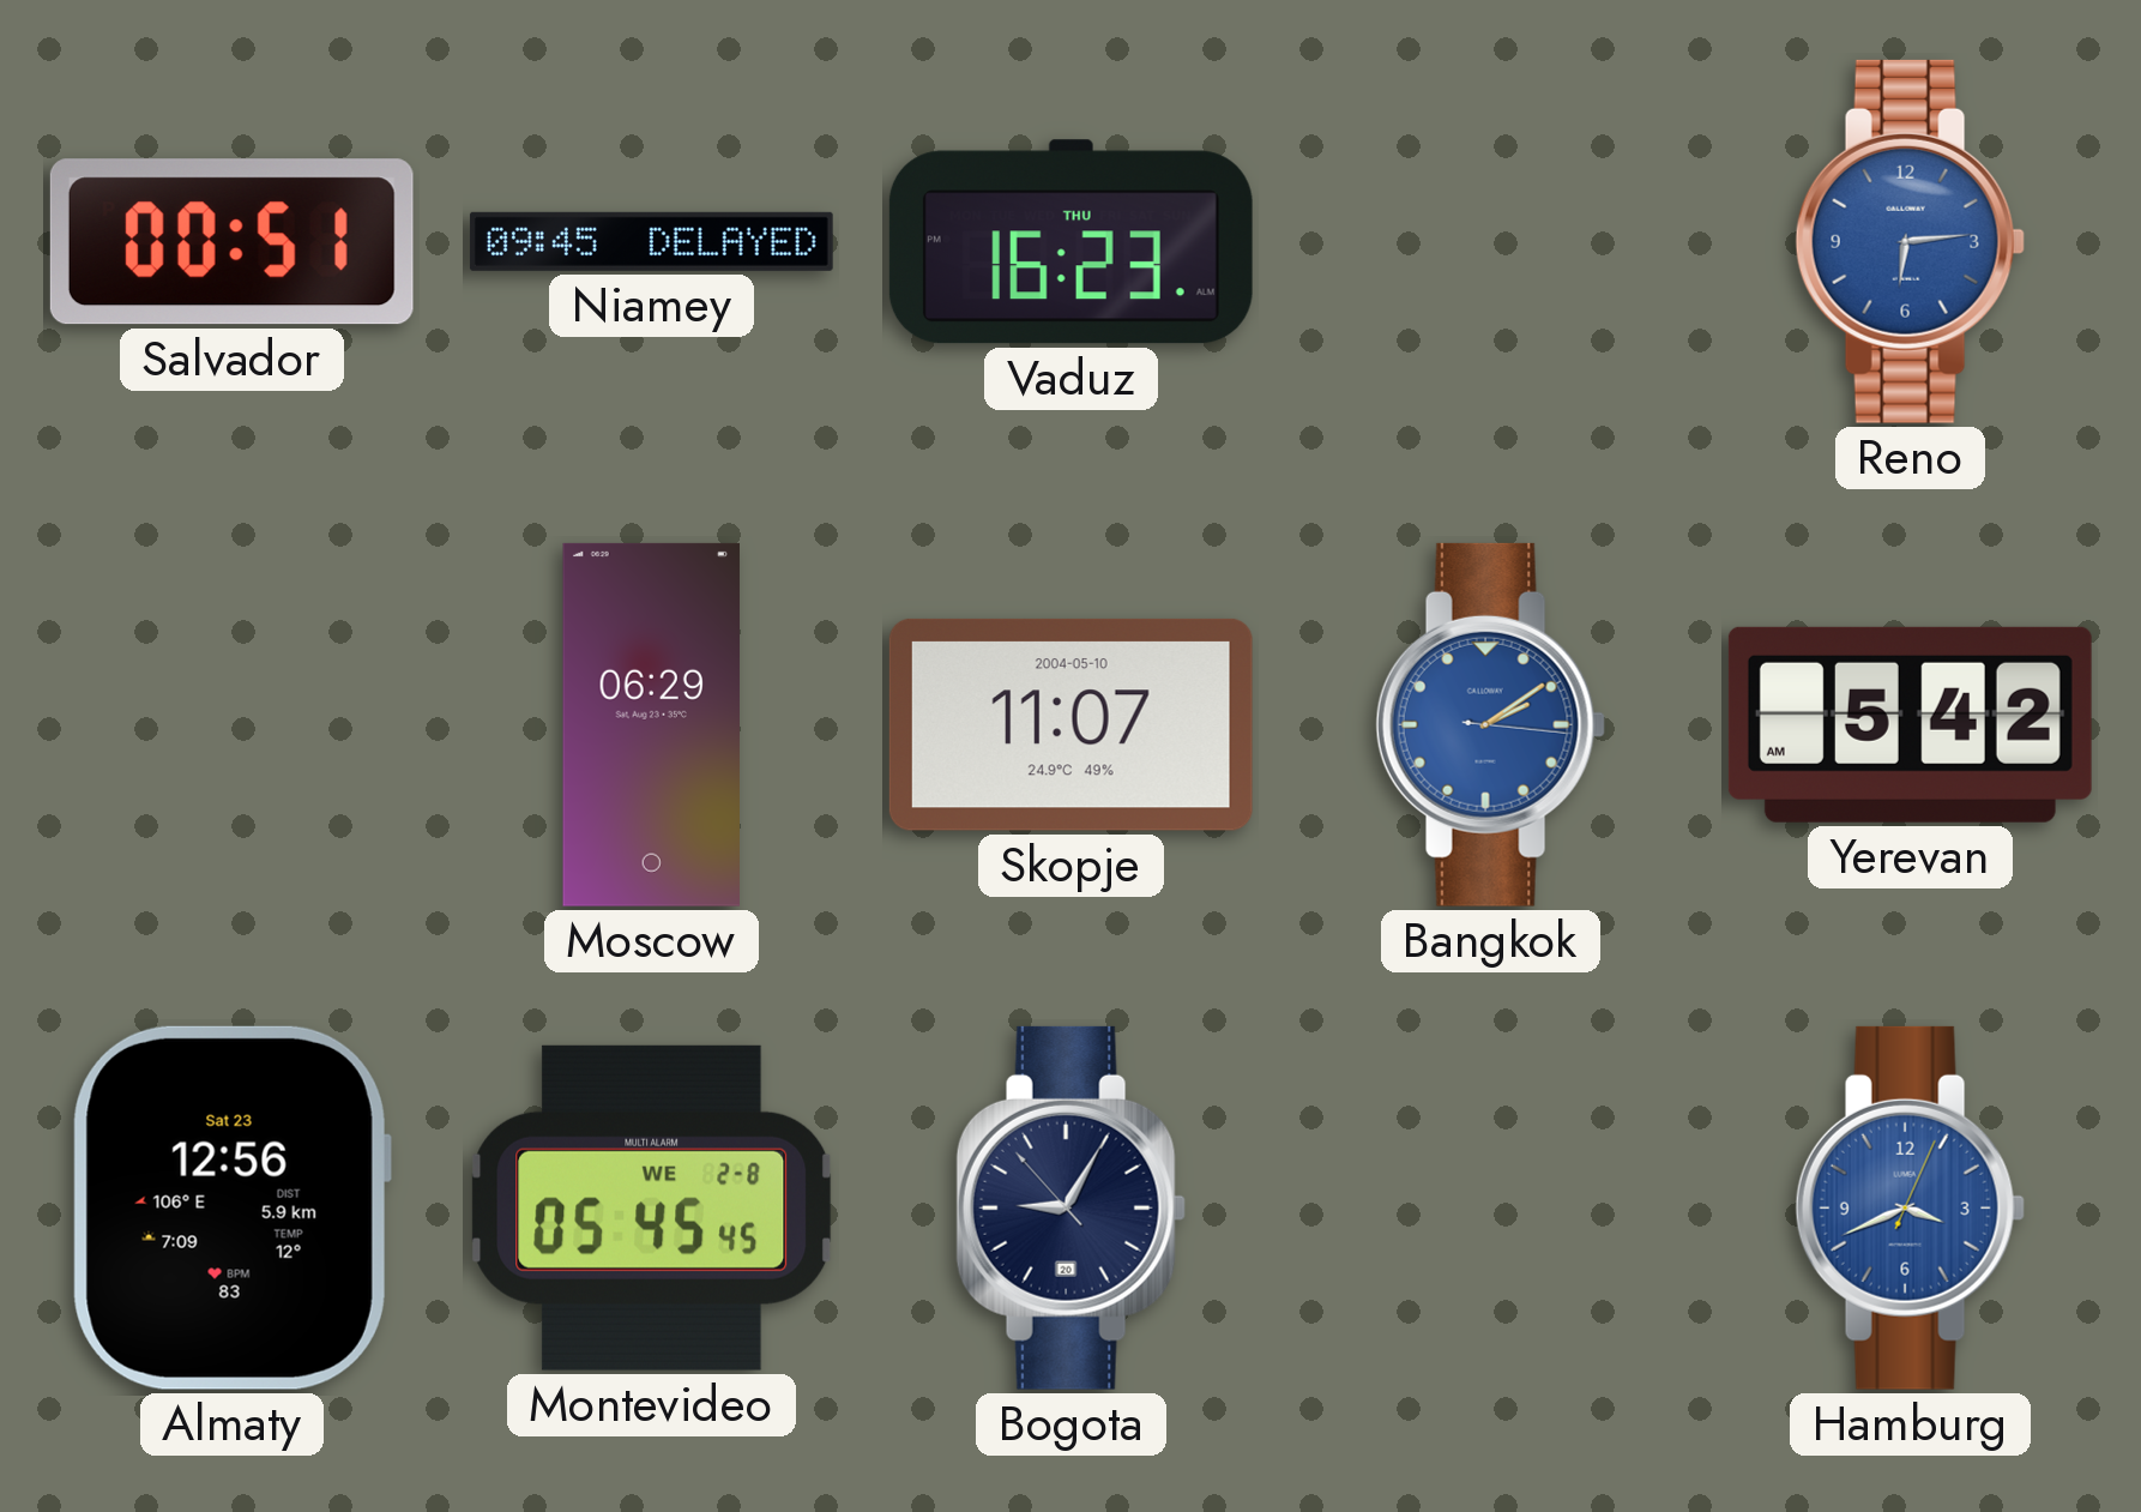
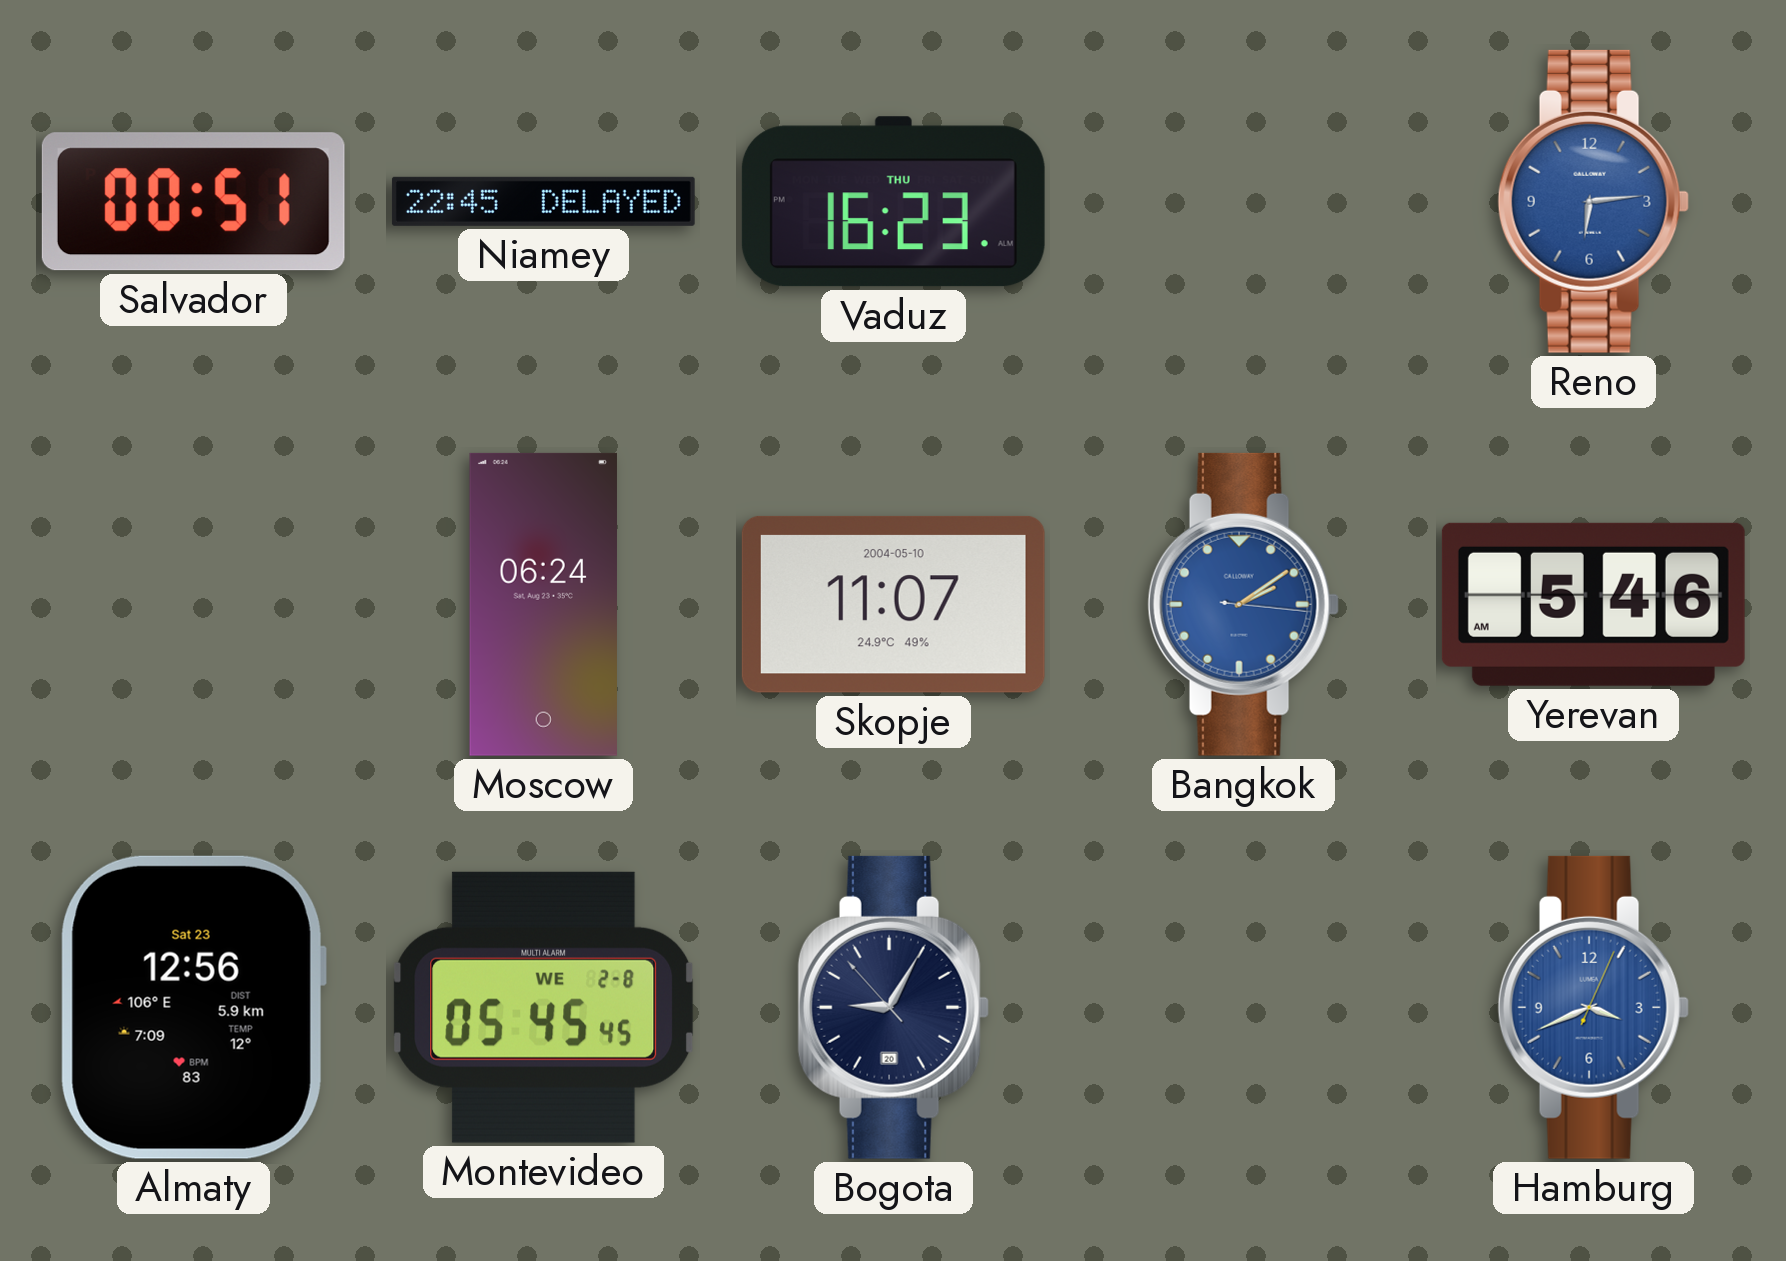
Niamey: 09:45 -> 22:45 (543, 201)
Moscow: 06:29 -> 06:24 (543, 604)
Yerevan: 5:42 -> 5:46 (1593, 604)
